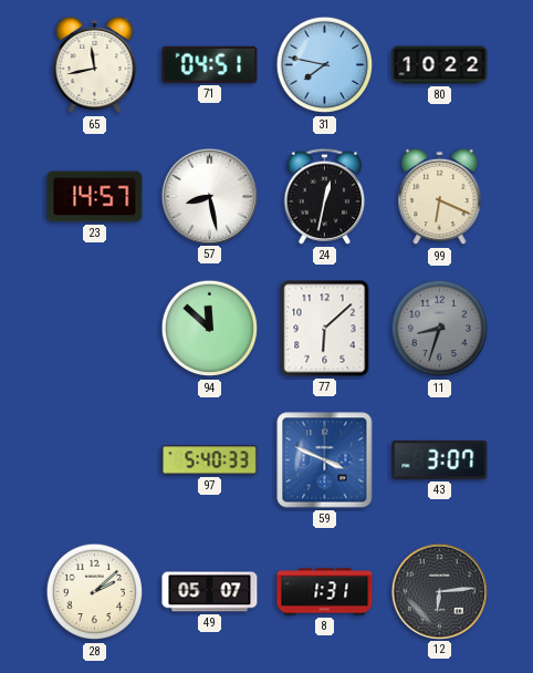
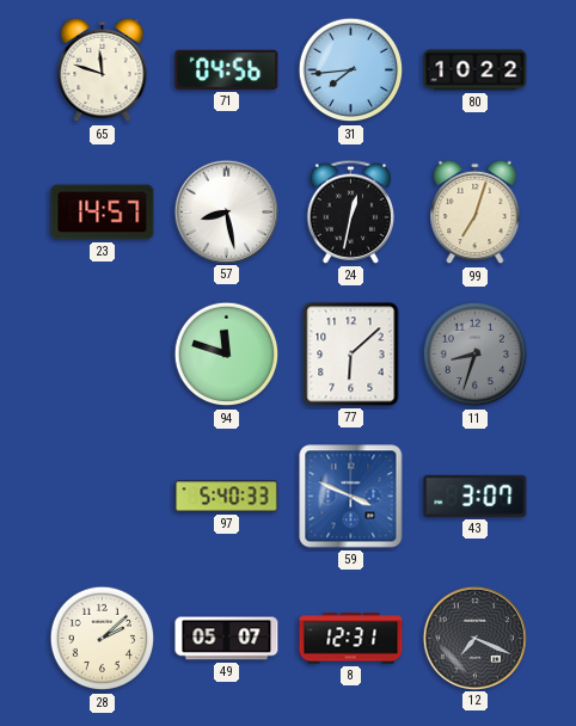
65: 11:43 -> 11:48 (103, 70)
71: 04:51 -> 04:56 (227, 69)
31: 7:47 -> 7:44 (351, 70)
99: 6:19 -> 7:03 (476, 213)
94: 11:52 -> 11:48 (227, 355)
8: 1:31 -> 12:31 (351, 639)
12: 6:14 -> 7:19 (474, 638)
